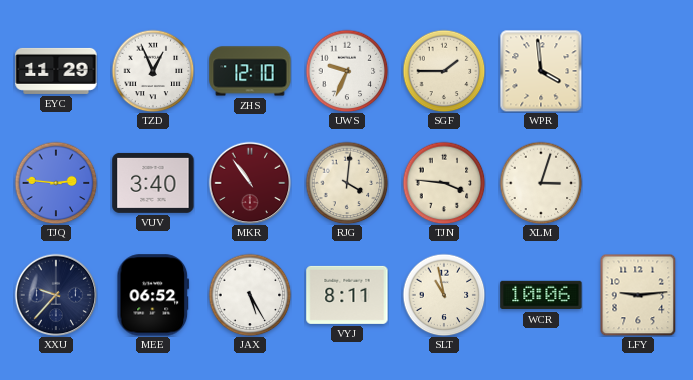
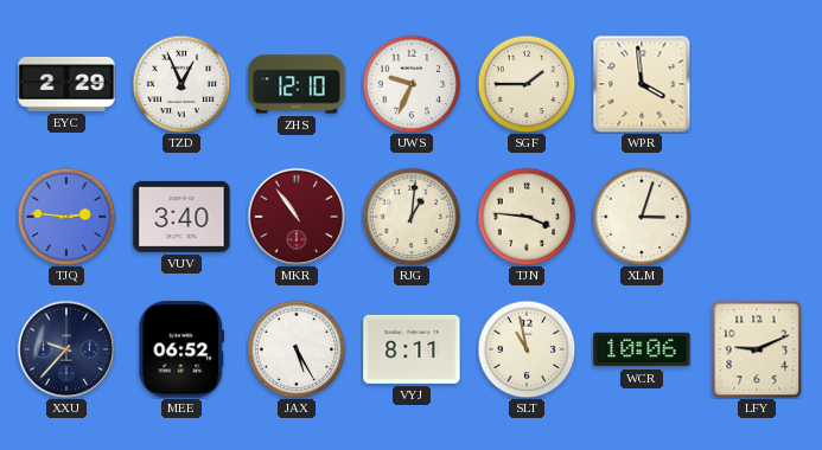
EYC: 11:29 -> 2:29 (66, 84)
RJG: 4:01 -> 1:01 (412, 217)
LFY: 9:14 -> 9:11 (757, 349)
